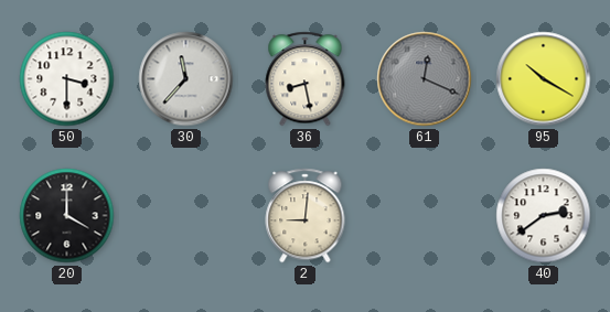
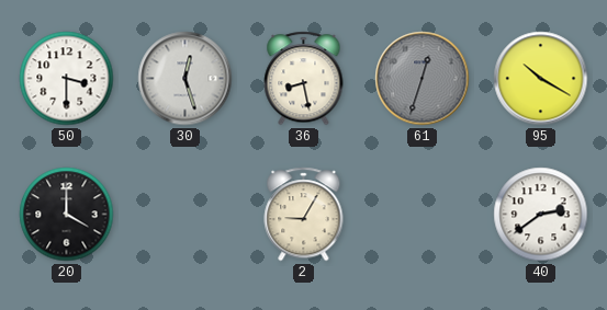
30: 11:37 -> 12:27 (186, 79)
61: 12:19 -> 12:33 (423, 79)
2: 9:01 -> 9:05 (304, 215)
